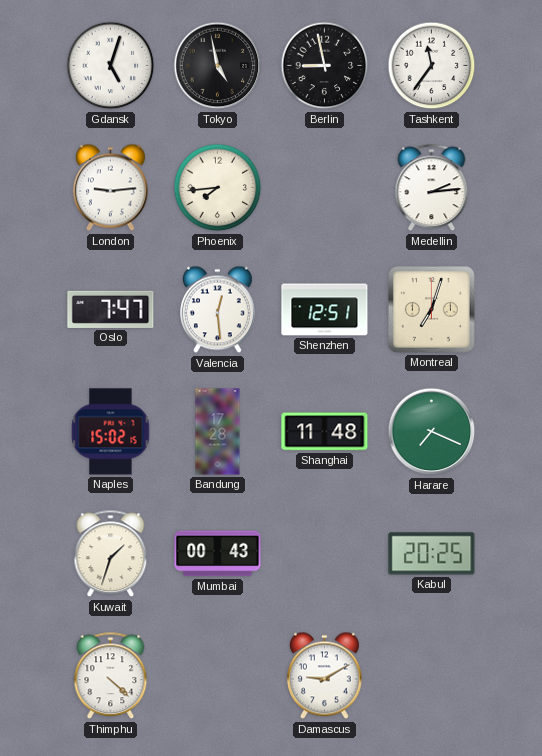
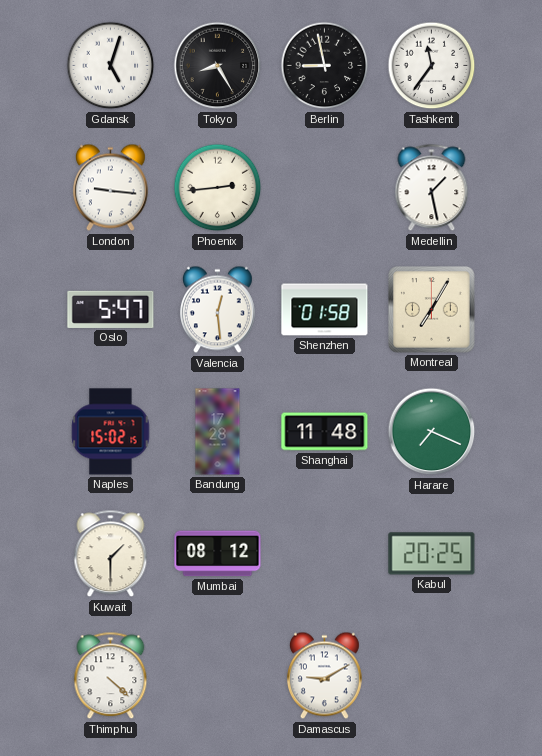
Tokyo: 4:58 -> 8:25 (218, 66)
London: 9:14 -> 9:16 (110, 188)
Phoenix: 7:44 -> 2:44 (218, 188)
Medellin: 2:14 -> 1:28 (432, 188)
Oslo: 7:47 -> 5:47 (111, 309)
Shenzhen: 12:51 -> 01:58 (325, 310)
Montreal: 7:03 -> 7:05 (432, 310)
Kuwait: 1:33 -> 1:30 (111, 554)
Mumbai: 00:43 -> 08:12 (218, 554)
